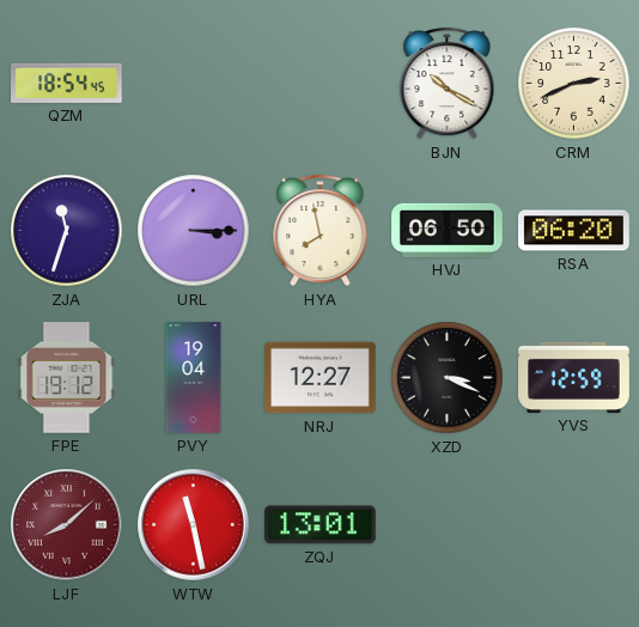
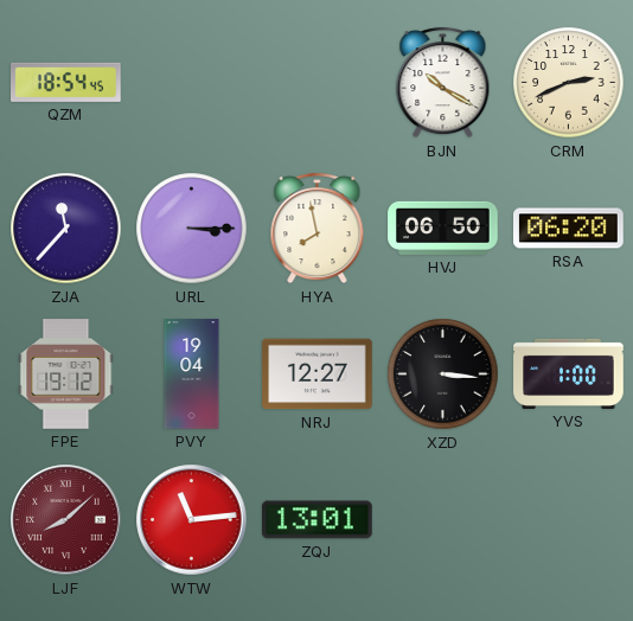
ZJA: 11:33 -> 11:37 (66, 229)
XZD: 3:19 -> 3:16 (443, 374)
YVS: 12:59 -> 1:00 (569, 373)
WTW: 11:28 -> 11:14 (192, 520)
